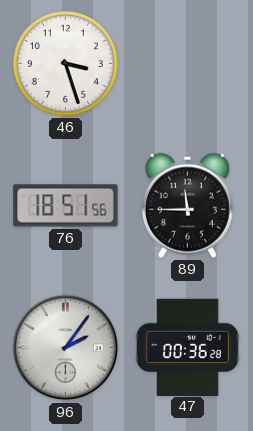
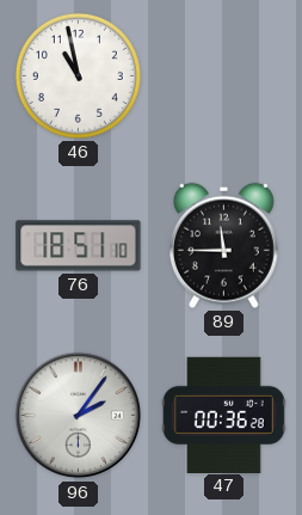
46: 3:27 -> 10:58 (78, 75)
76: 18:51:56 -> 18:51:10 (79, 246)
